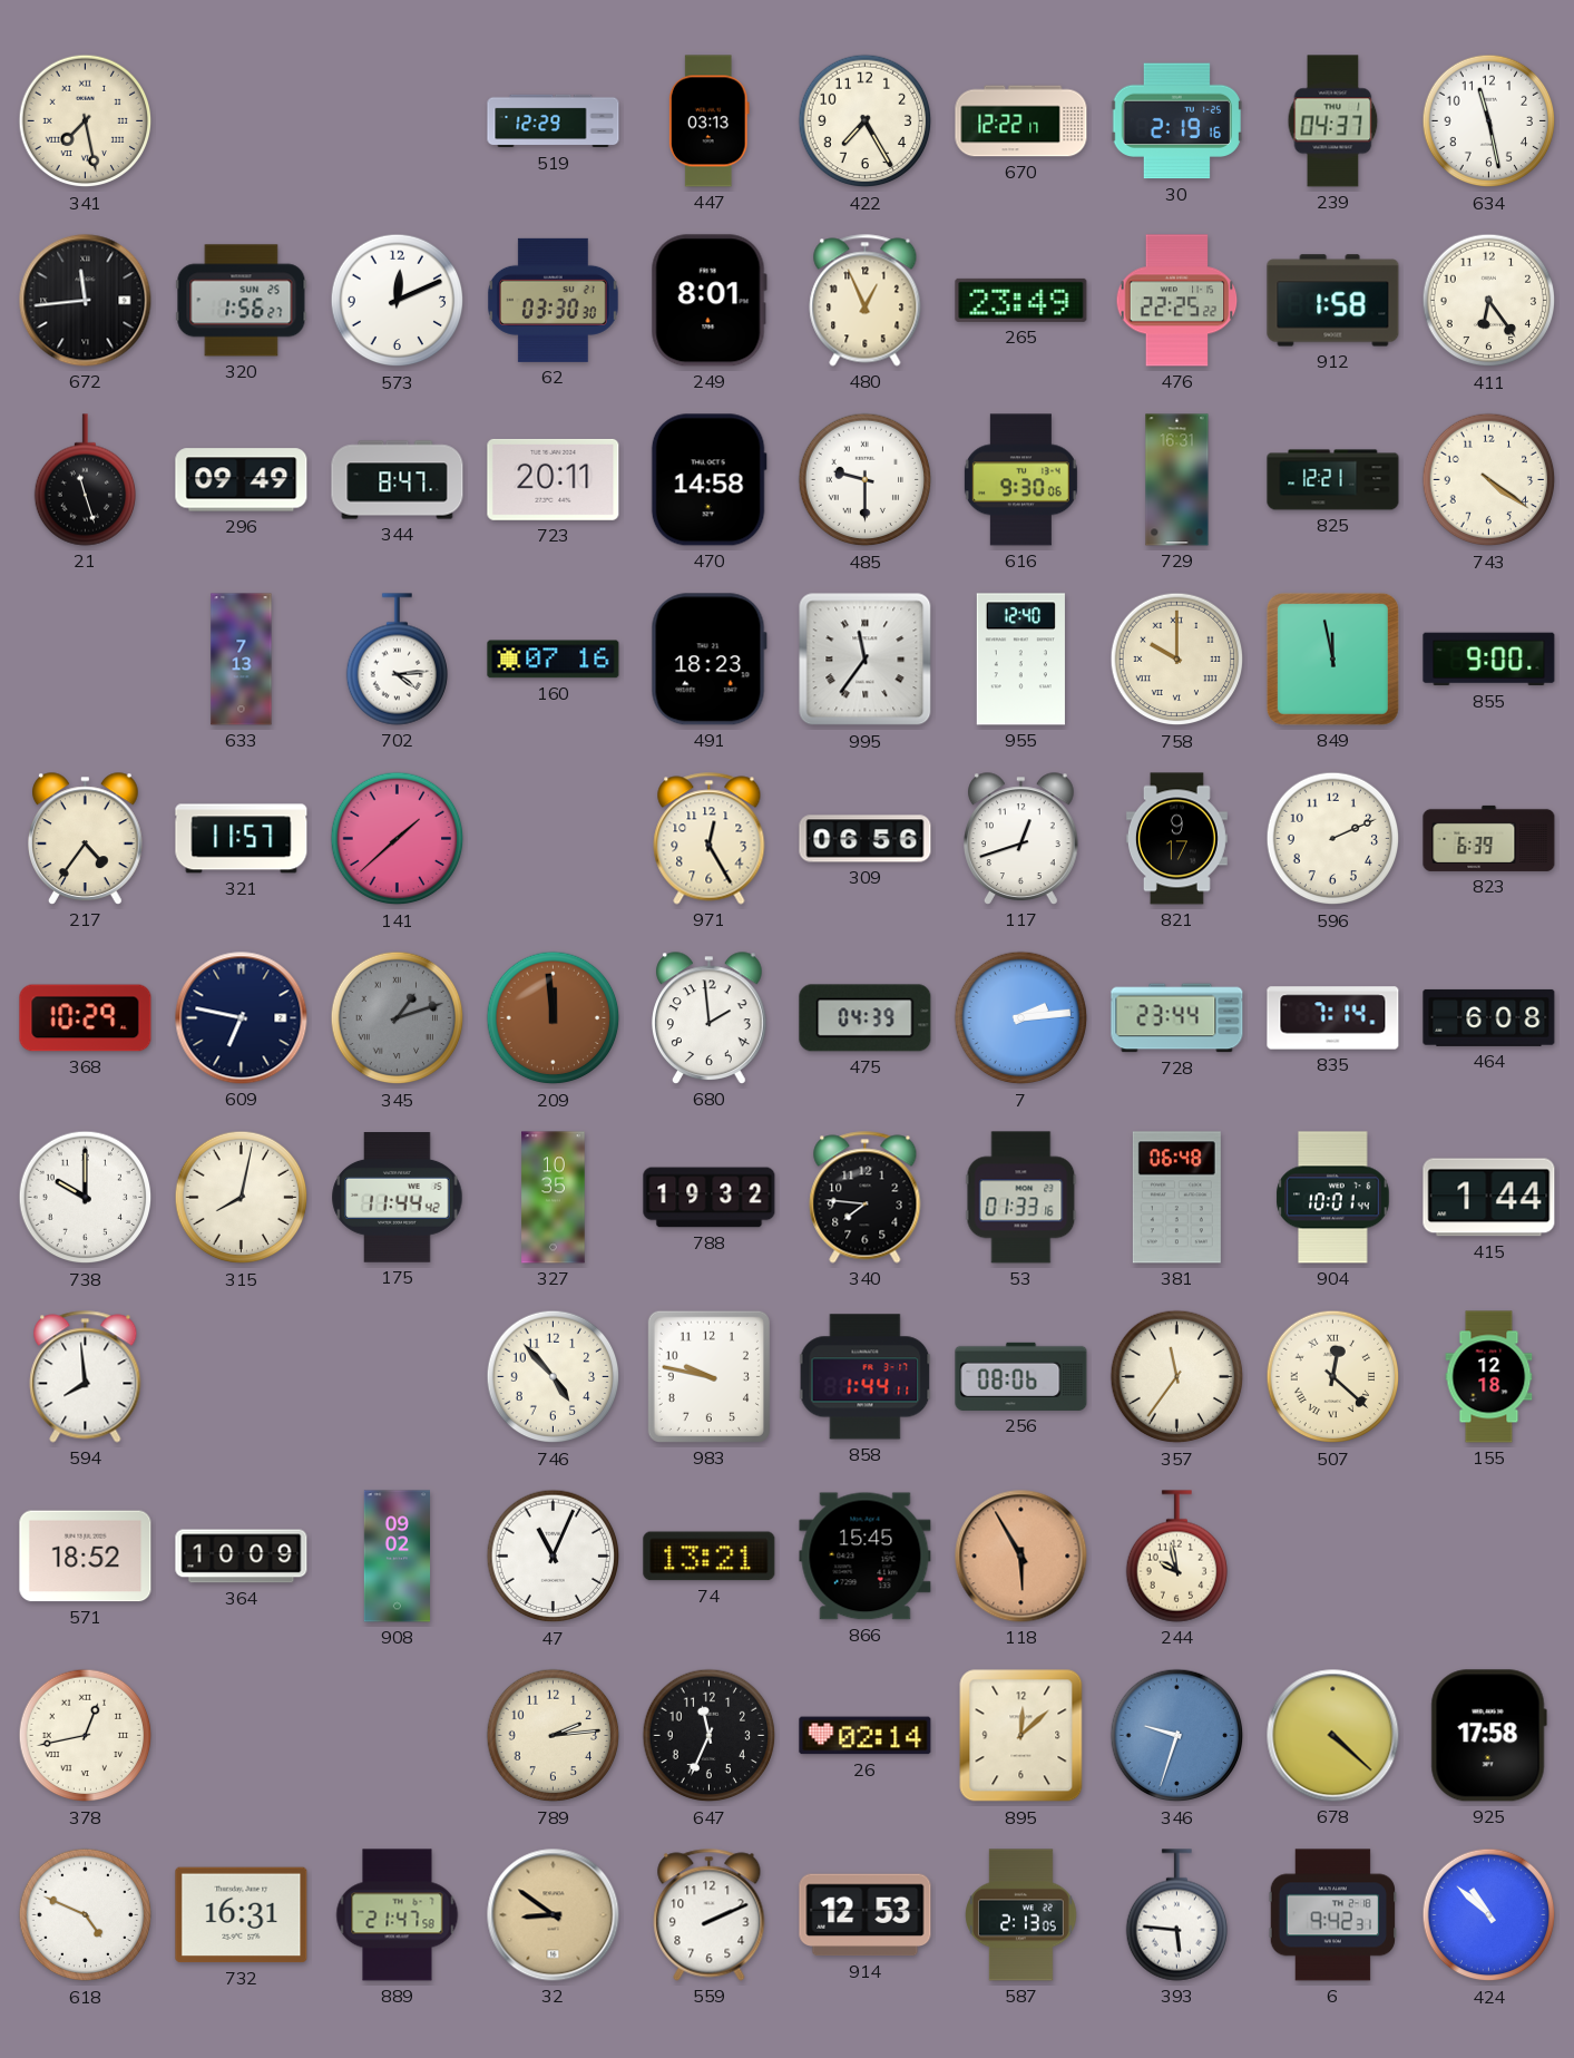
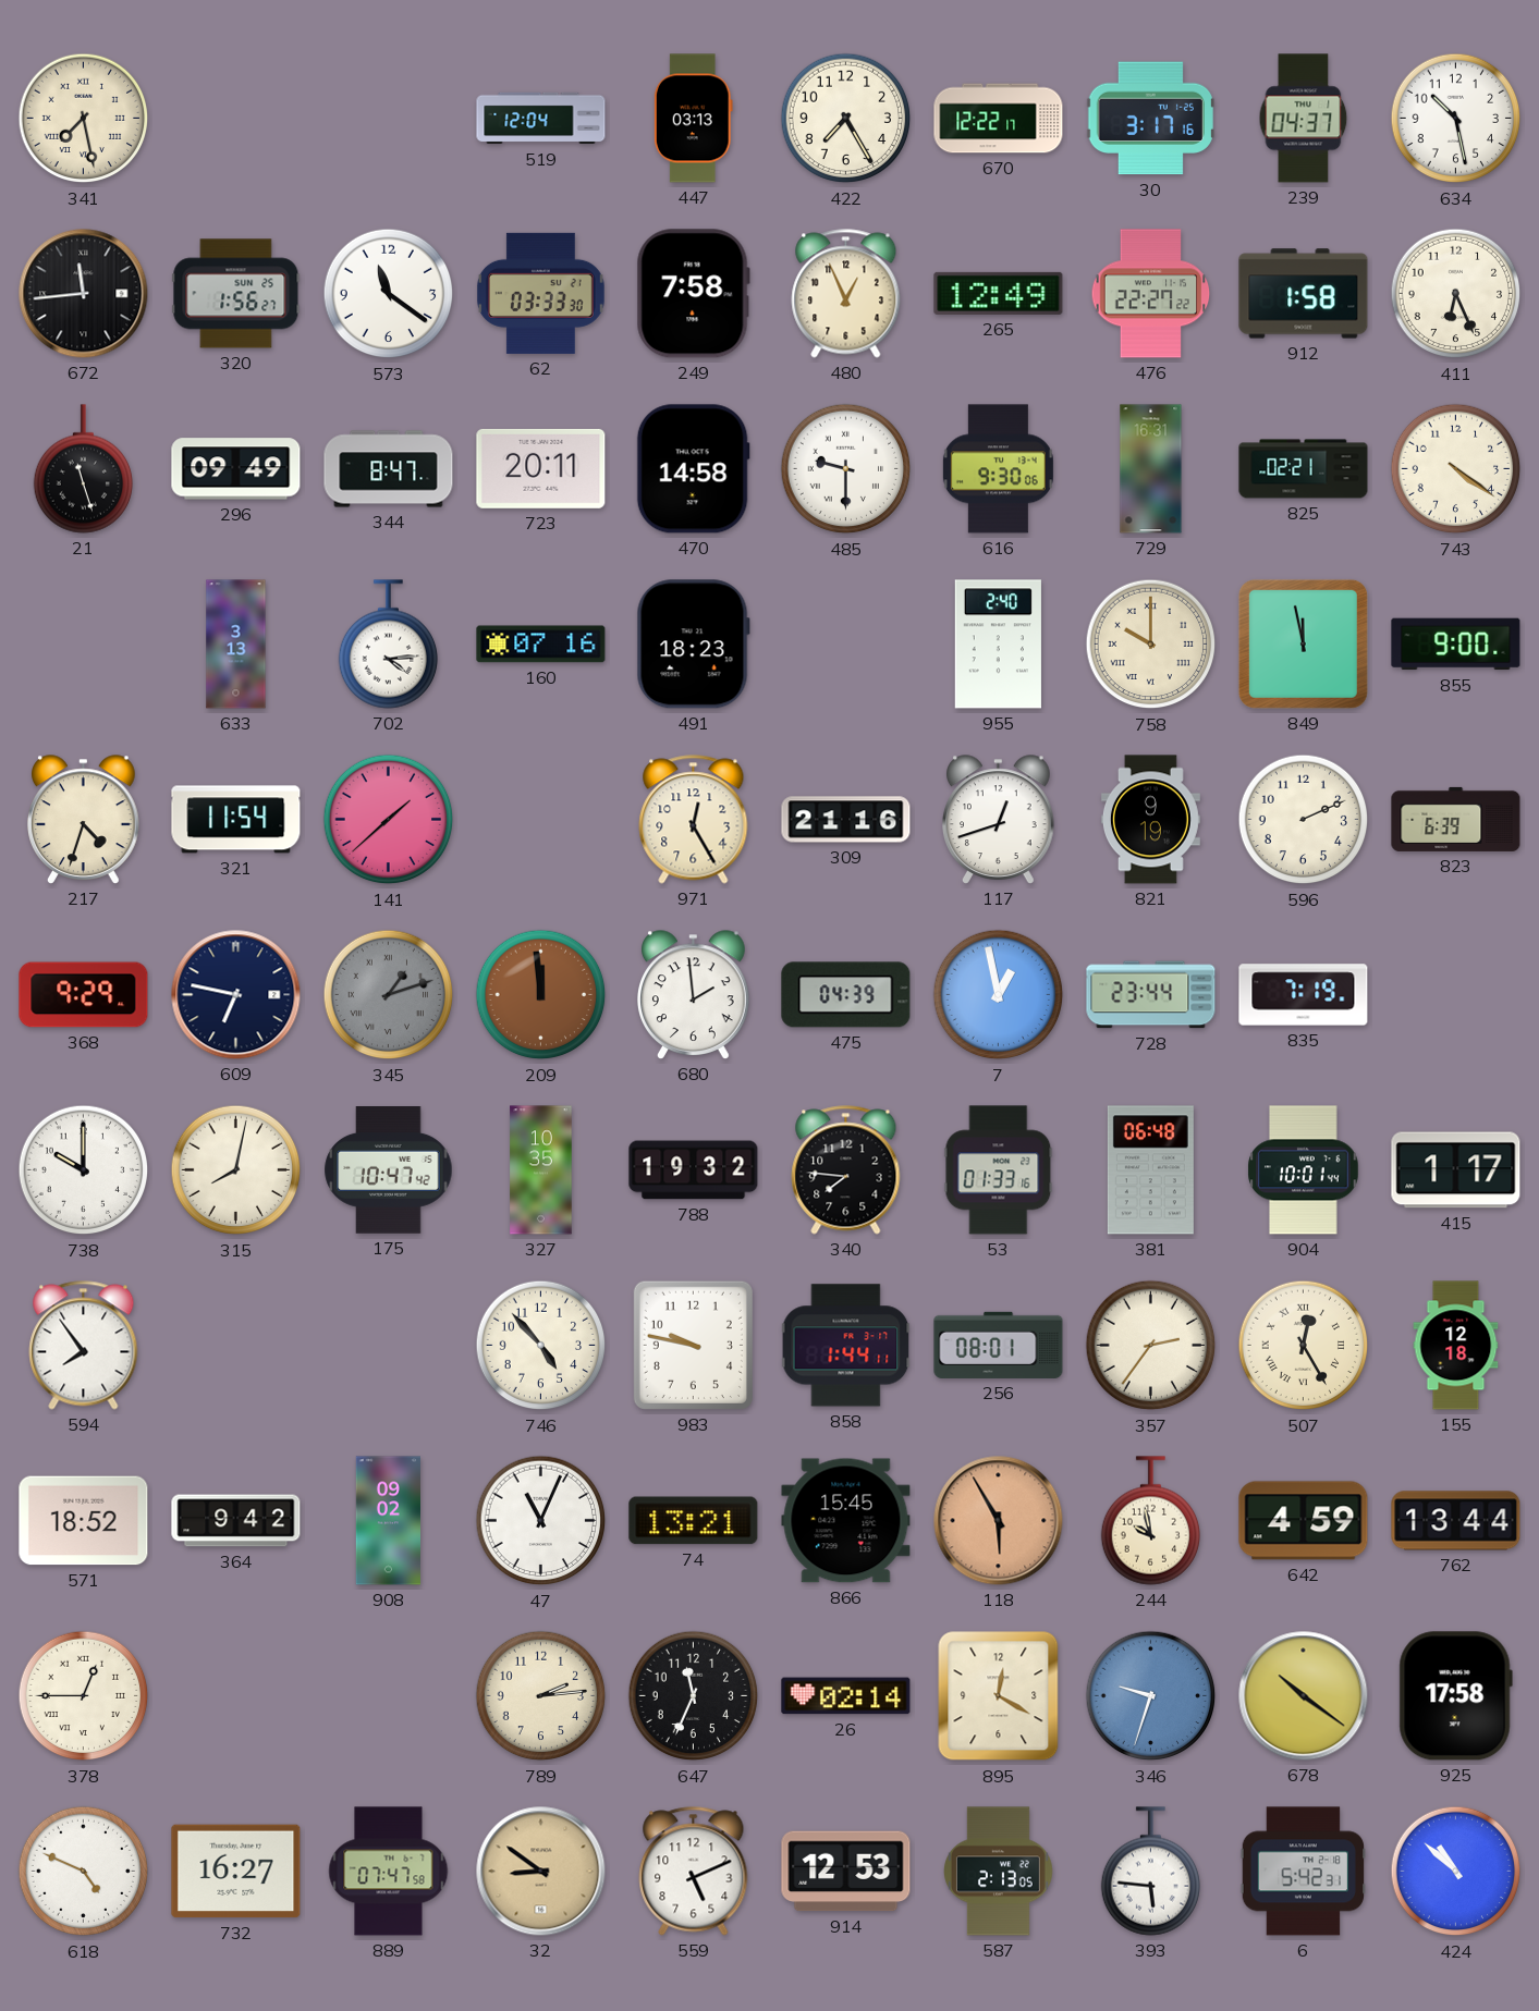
519: 12:29 -> 12:04 (541, 119)
30: 2:19 -> 3:17 (1150, 119)
634: 11:28 -> 10:28 (1456, 119)
573: 12:11 -> 11:21 (389, 294)
62: 03:30 -> 03:33 (540, 293)
249: 8:01 -> 7:58 (693, 294)
265: 23:49 -> 12:49 (999, 293)
476: 22:25 -> 22:27 (1151, 294)
411: 6:24 -> 6:26 (1456, 294)
825: 12:21 -> 02:21 (1304, 469)
633: 7:13 -> 3:13 (236, 645)
995: 11:36 -> none (866, 660)
955: 12:40 -> 2:40 (998, 645)
217: 4:36 -> 4:33 (84, 820)
321: 11:57 -> 11:54 (236, 820)
309: 06:56 -> 21:16 (846, 820)
821: 9:17 -> 9:19 (1150, 820)
368: 10:29 -> 9:29 (84, 995)
7: 2:14 -> 12:58 (999, 995)
835: 7:14 -> 7:19 (1304, 995)
464: 6:08 -> none (1489, 1017)
175: 11:44 -> 10:47 (389, 1170)
415: 1:44 -> 1:17 (1456, 1170)
594: 7:59 -> 7:54 (84, 1346)
256: 08:06 -> 08:01 (999, 1345)
357: 11:36 -> 2:36 (1151, 1346)
507: 12:22 -> 12:25 (1304, 1346)
364: 10:09 -> 9:42 (236, 1521)
642: none -> 4:59 (1304, 1521)
762: none -> 13:44 (1456, 1521)
378: 12:43 -> 12:45 (84, 1696)
895: 12:08 -> 12:20 (999, 1696)
678: 4:22 -> 10:21 (1304, 1696)
732: 16:31 -> 16:27 (236, 1872)
889: 21:47 -> 07:47 (389, 1872)
559: 2:11 -> 5:11 (694, 1872)
6: 9:42 -> 5:42 (1303, 1872)
